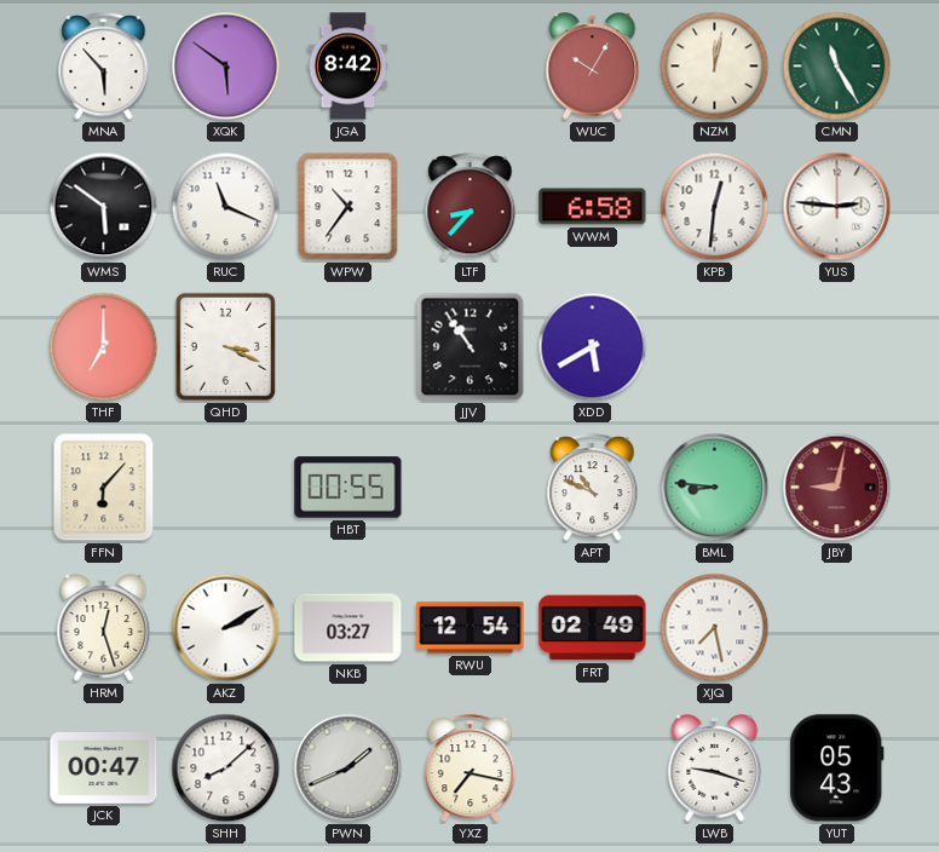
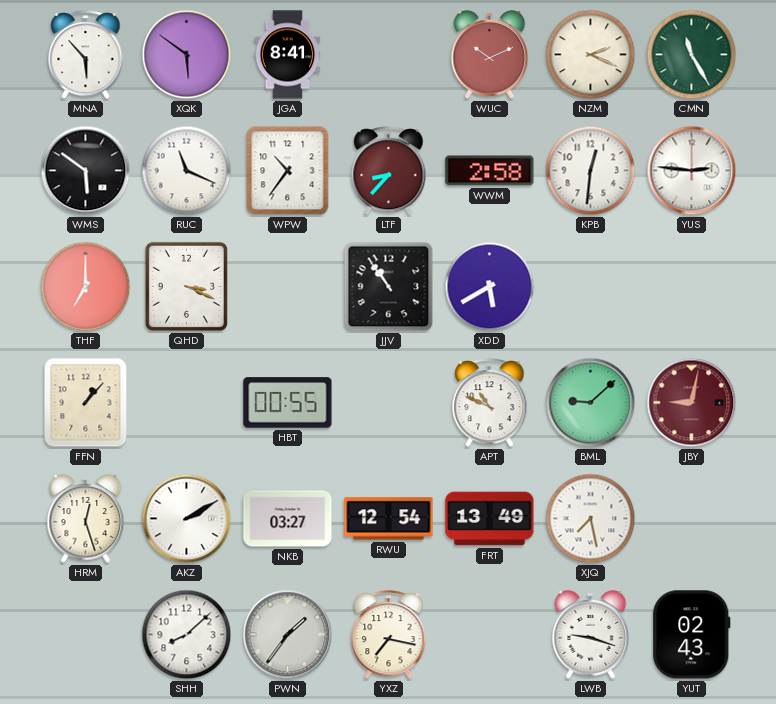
JGA: 8:42 -> 8:41 (288, 55)
WUC: 10:05 -> 10:11 (490, 55)
NZM: 12:02 -> 2:19 (591, 55)
WWM: 6:58 -> 2:58 (490, 171)
FFN: 6:07 -> 1:07 (86, 403)
BML: 8:46 -> 9:08 (591, 403)
FRT: 02:49 -> 13:49 (490, 519)
JCK: 00:47 -> none (104, 767)
PWN: 1:41 -> 1:36 (288, 635)
YUT: 05:43 -> 02:43 (692, 635)
